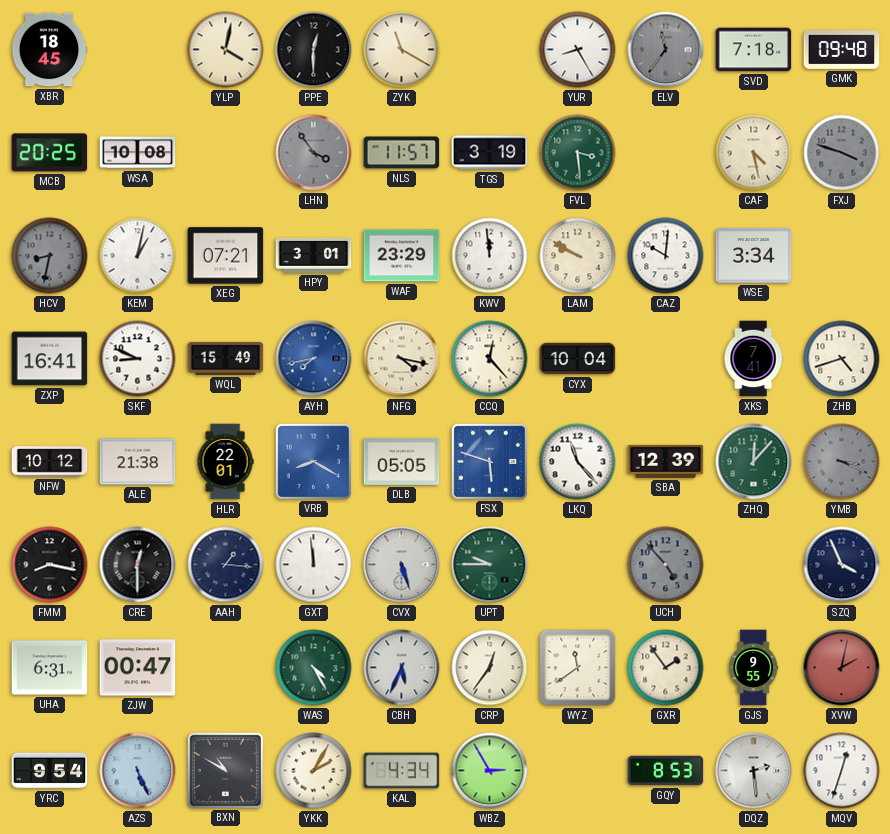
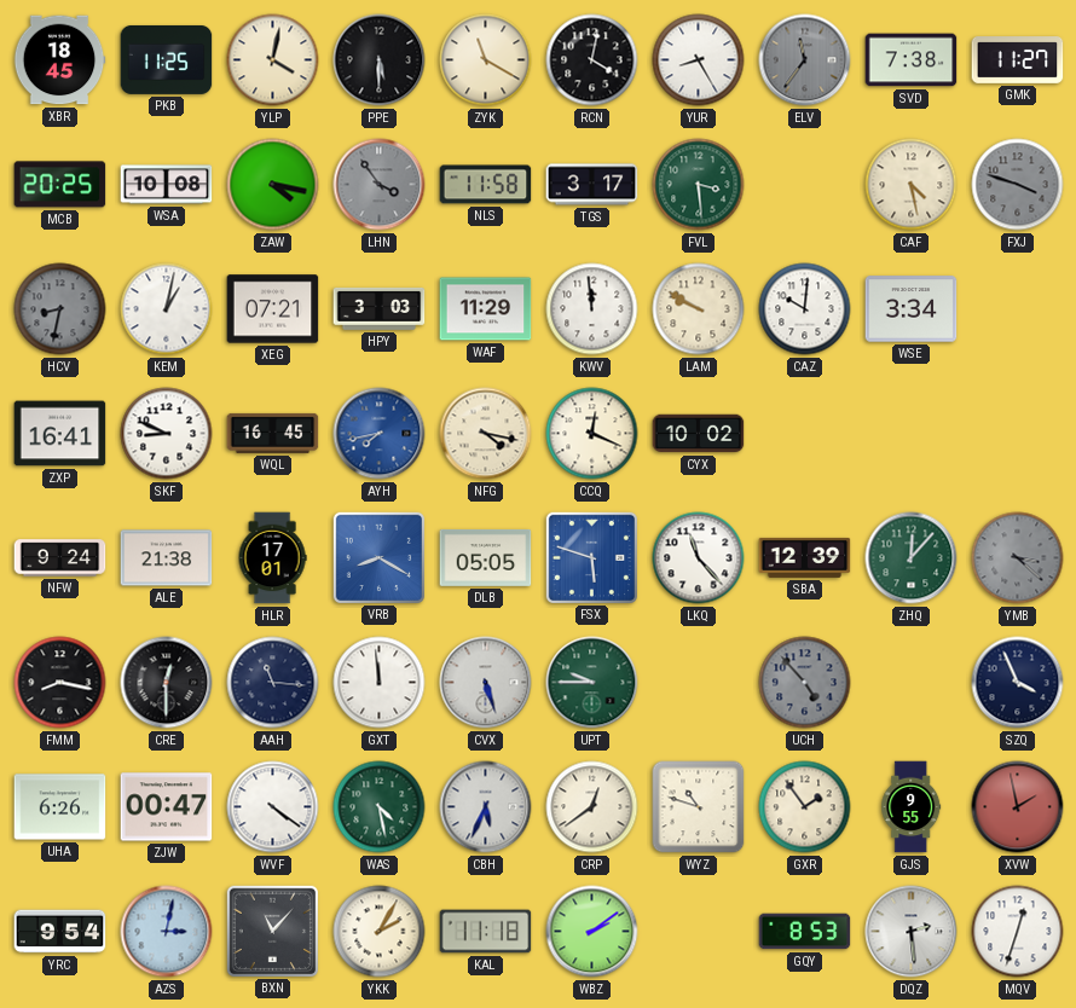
PKB: none -> 11:25 (167, 59)
PPE: 12:30 -> 5:30 (380, 60)
RCN: none -> 4:02 (592, 60)
SVD: 7:18 -> 7:38 (912, 60)
GMK: 09:48 -> 11:27 (1018, 60)
ZAW: none -> 4:17 (273, 185)
NLS: 11:57 -> 11:58 (486, 185)
TGS: 3:19 -> 3:17 (592, 185)
HPY: 3:01 -> 3:03 (380, 308)
WAF: 23:29 -> 11:29 (486, 309)
WQL: 15:49 -> 16:45 (273, 433)
CCQ: 12:23 -> 12:19 (592, 434)
CYX: 10:04 -> 10:02 (699, 434)
XKS: 7:41 -> none (753, 359)
ZHB: 4:42 -> none (842, 359)
NFW: 10:12 -> 9:24 (60, 558)
HLR: 22:01 -> 17:01 (272, 558)
YMB: 3:19 -> 3:22 (1018, 558)
AAH: 1:16 -> 11:16 (273, 683)
UHA: 6:31 -> 6:26 (60, 807)
WVF: none -> 4:21 (273, 807)
WAS: 4:25 -> 4:28 (380, 807)
CRP: 12:36 -> 12:39 (592, 807)
WYZ: 11:39 -> 10:48 (699, 807)
XVW: 2:02 -> 1:58 (1018, 807)
AZS: 5:26 -> 3:02 (167, 932)
BXN: 10:50 -> 11:07 (272, 931)
KAL: 4:34 -> 11:18 (486, 932)
WBZ: 2:55 -> 2:09 (592, 932)
